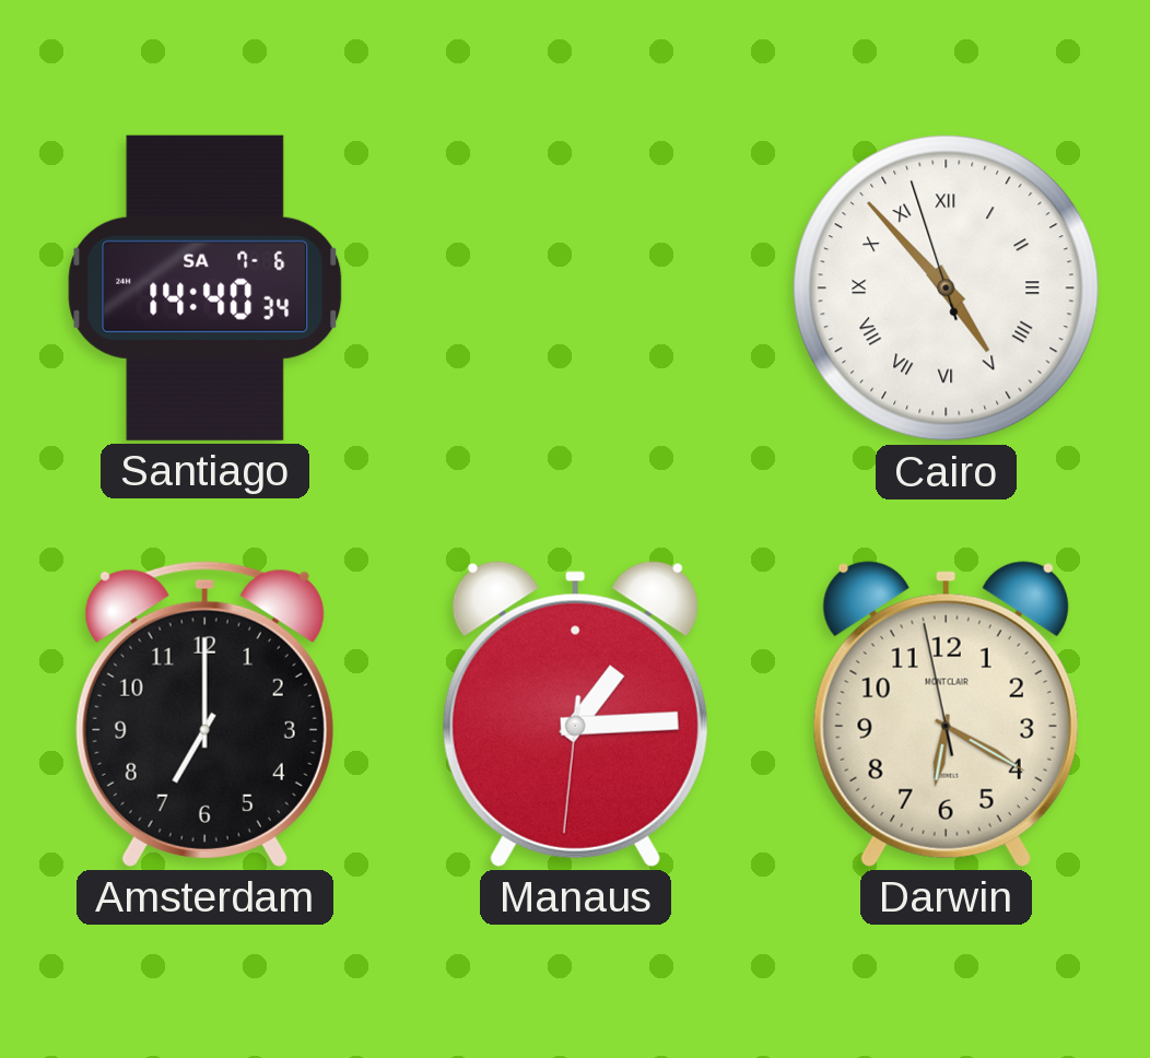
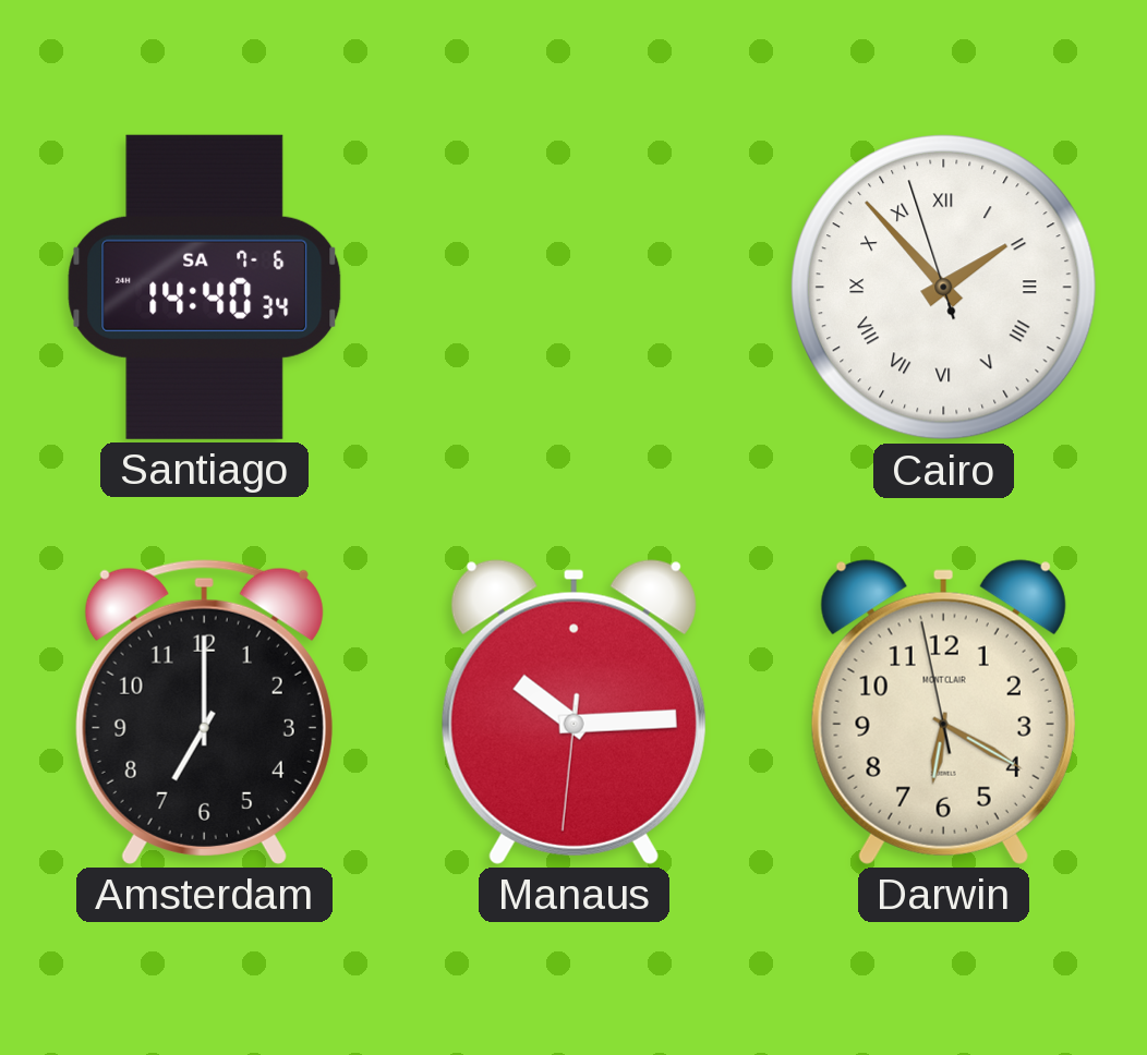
Cairo: 4:52 -> 1:52 (944, 288)
Manaus: 1:14 -> 10:14 (573, 712)
